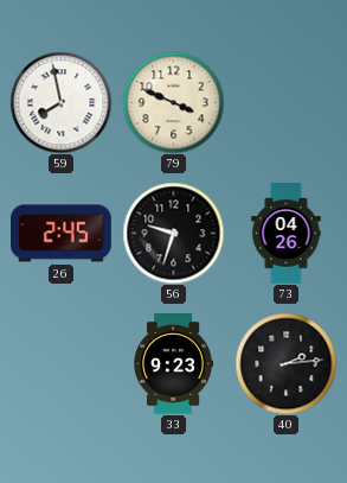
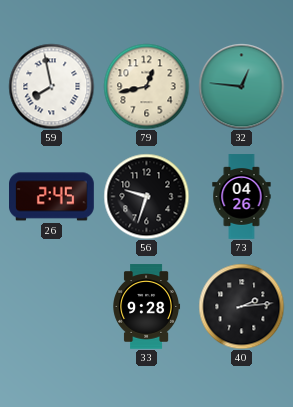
79: 3:49 -> 12:43 (146, 86)
32: none -> 12:46 (241, 86)
33: 9:23 -> 9:28 (147, 307)
